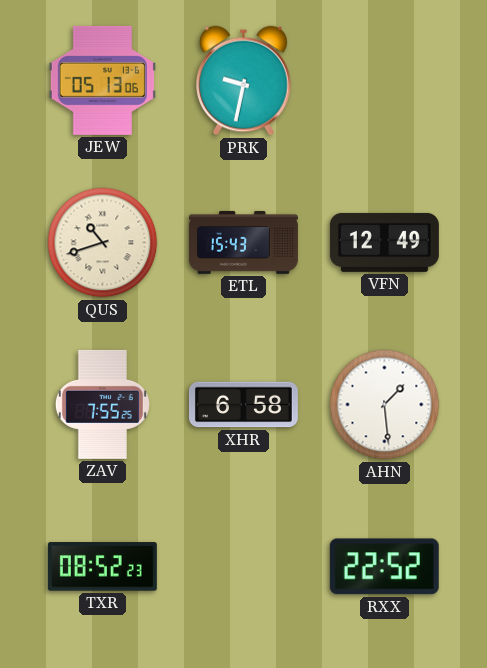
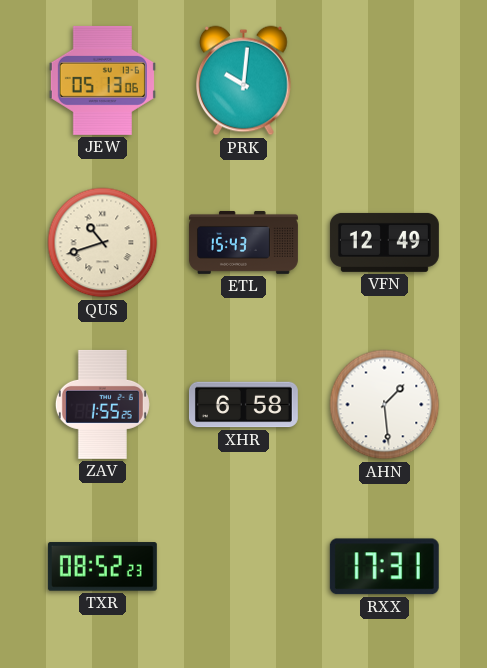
PRK: 9:32 -> 10:01 (244, 81)
ZAV: 7:55 -> 1:55 (102, 404)
RXX: 22:52 -> 17:31 (384, 567)
